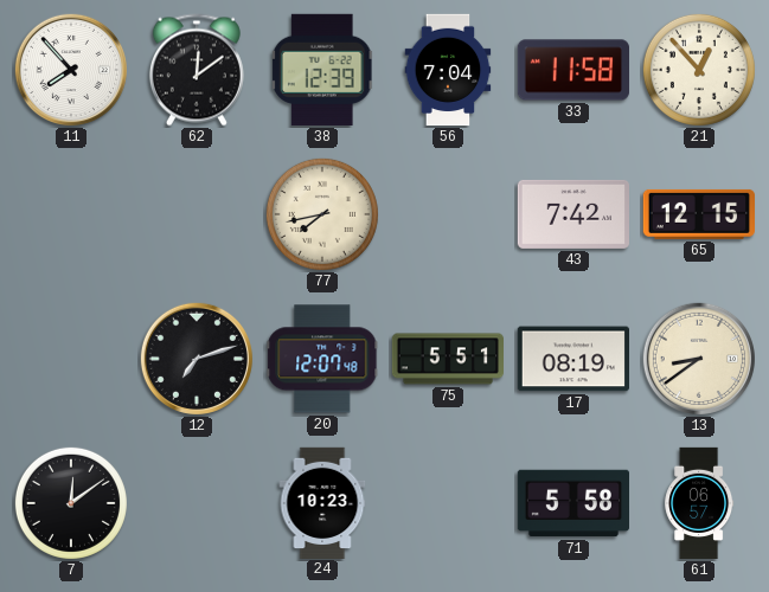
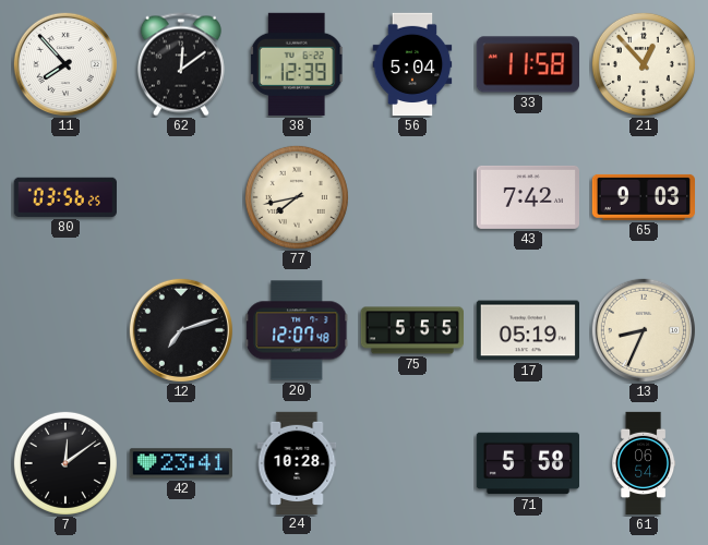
56: 7:04 -> 5:04 (412, 64)
80: none -> 03:56 (65, 197)
65: 12:15 -> 9:03 (643, 197)
75: 5:51 -> 5:55 (411, 330)
17: 08:19 -> 05:19 (527, 330)
13: 8:39 -> 8:34 (644, 330)
42: none -> 23:41 (180, 463)
24: 10:23 -> 10:28 (297, 462)
61: 06:57 -> 06:54 (644, 463)
